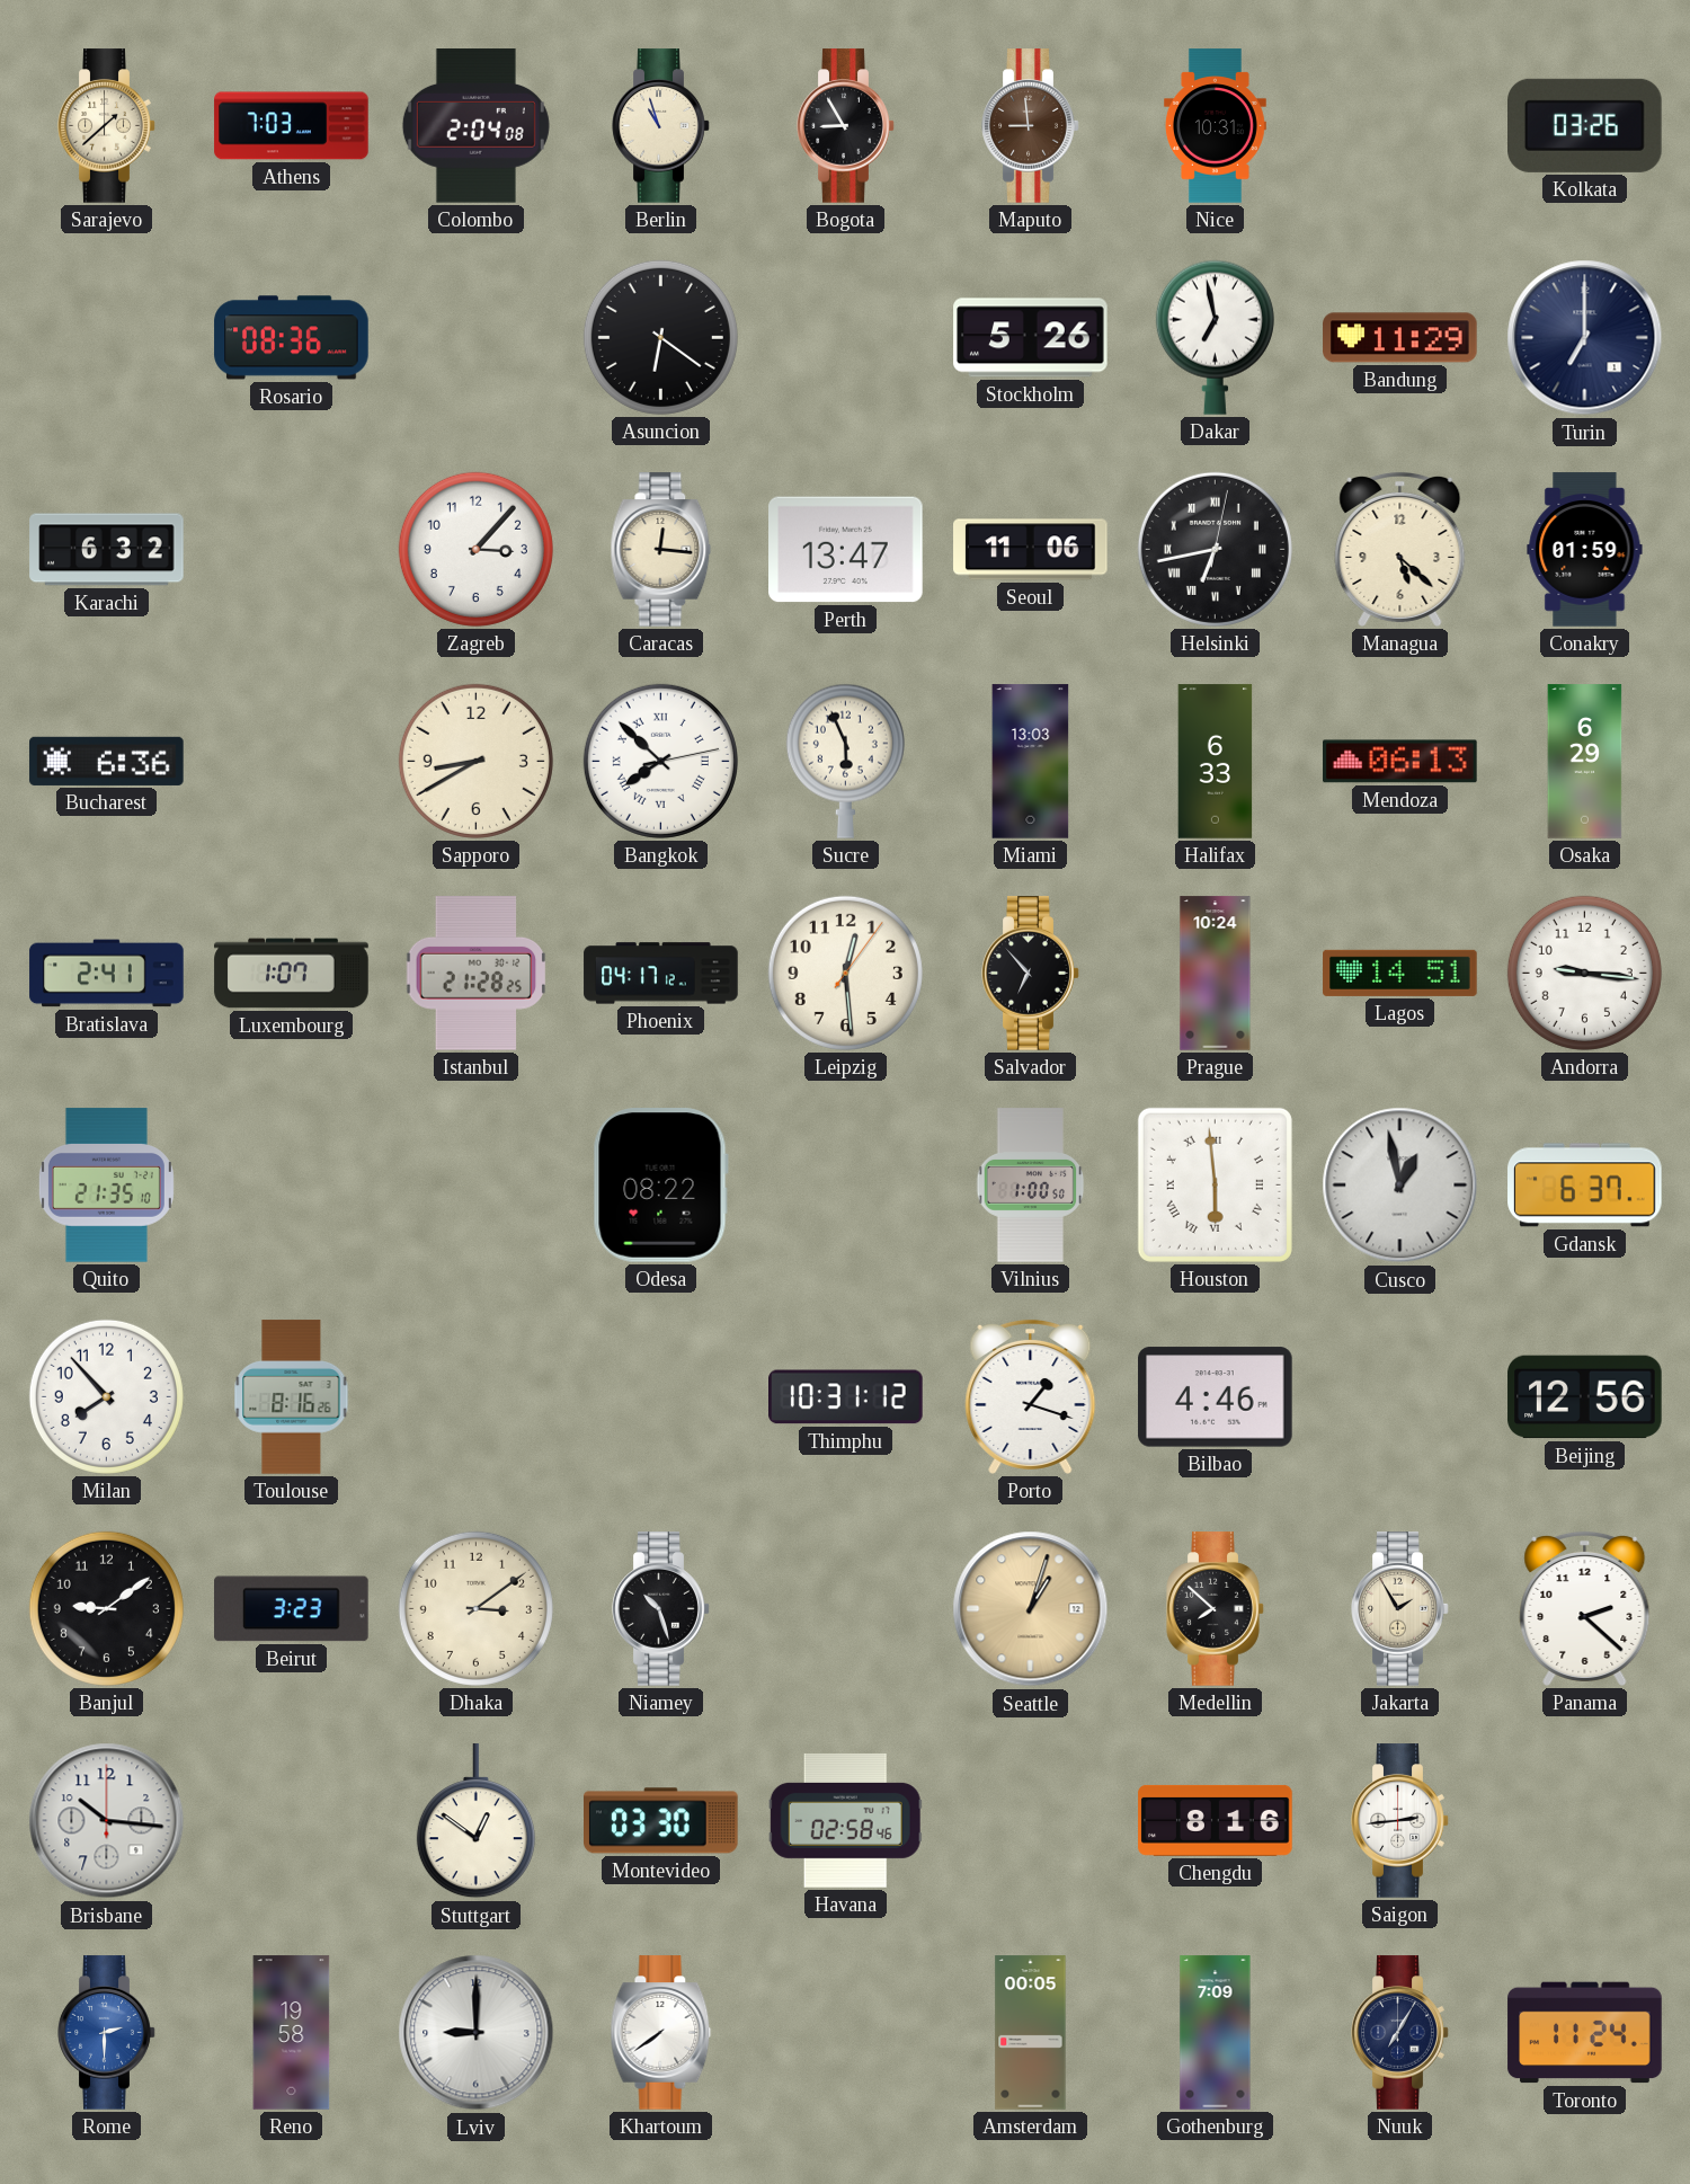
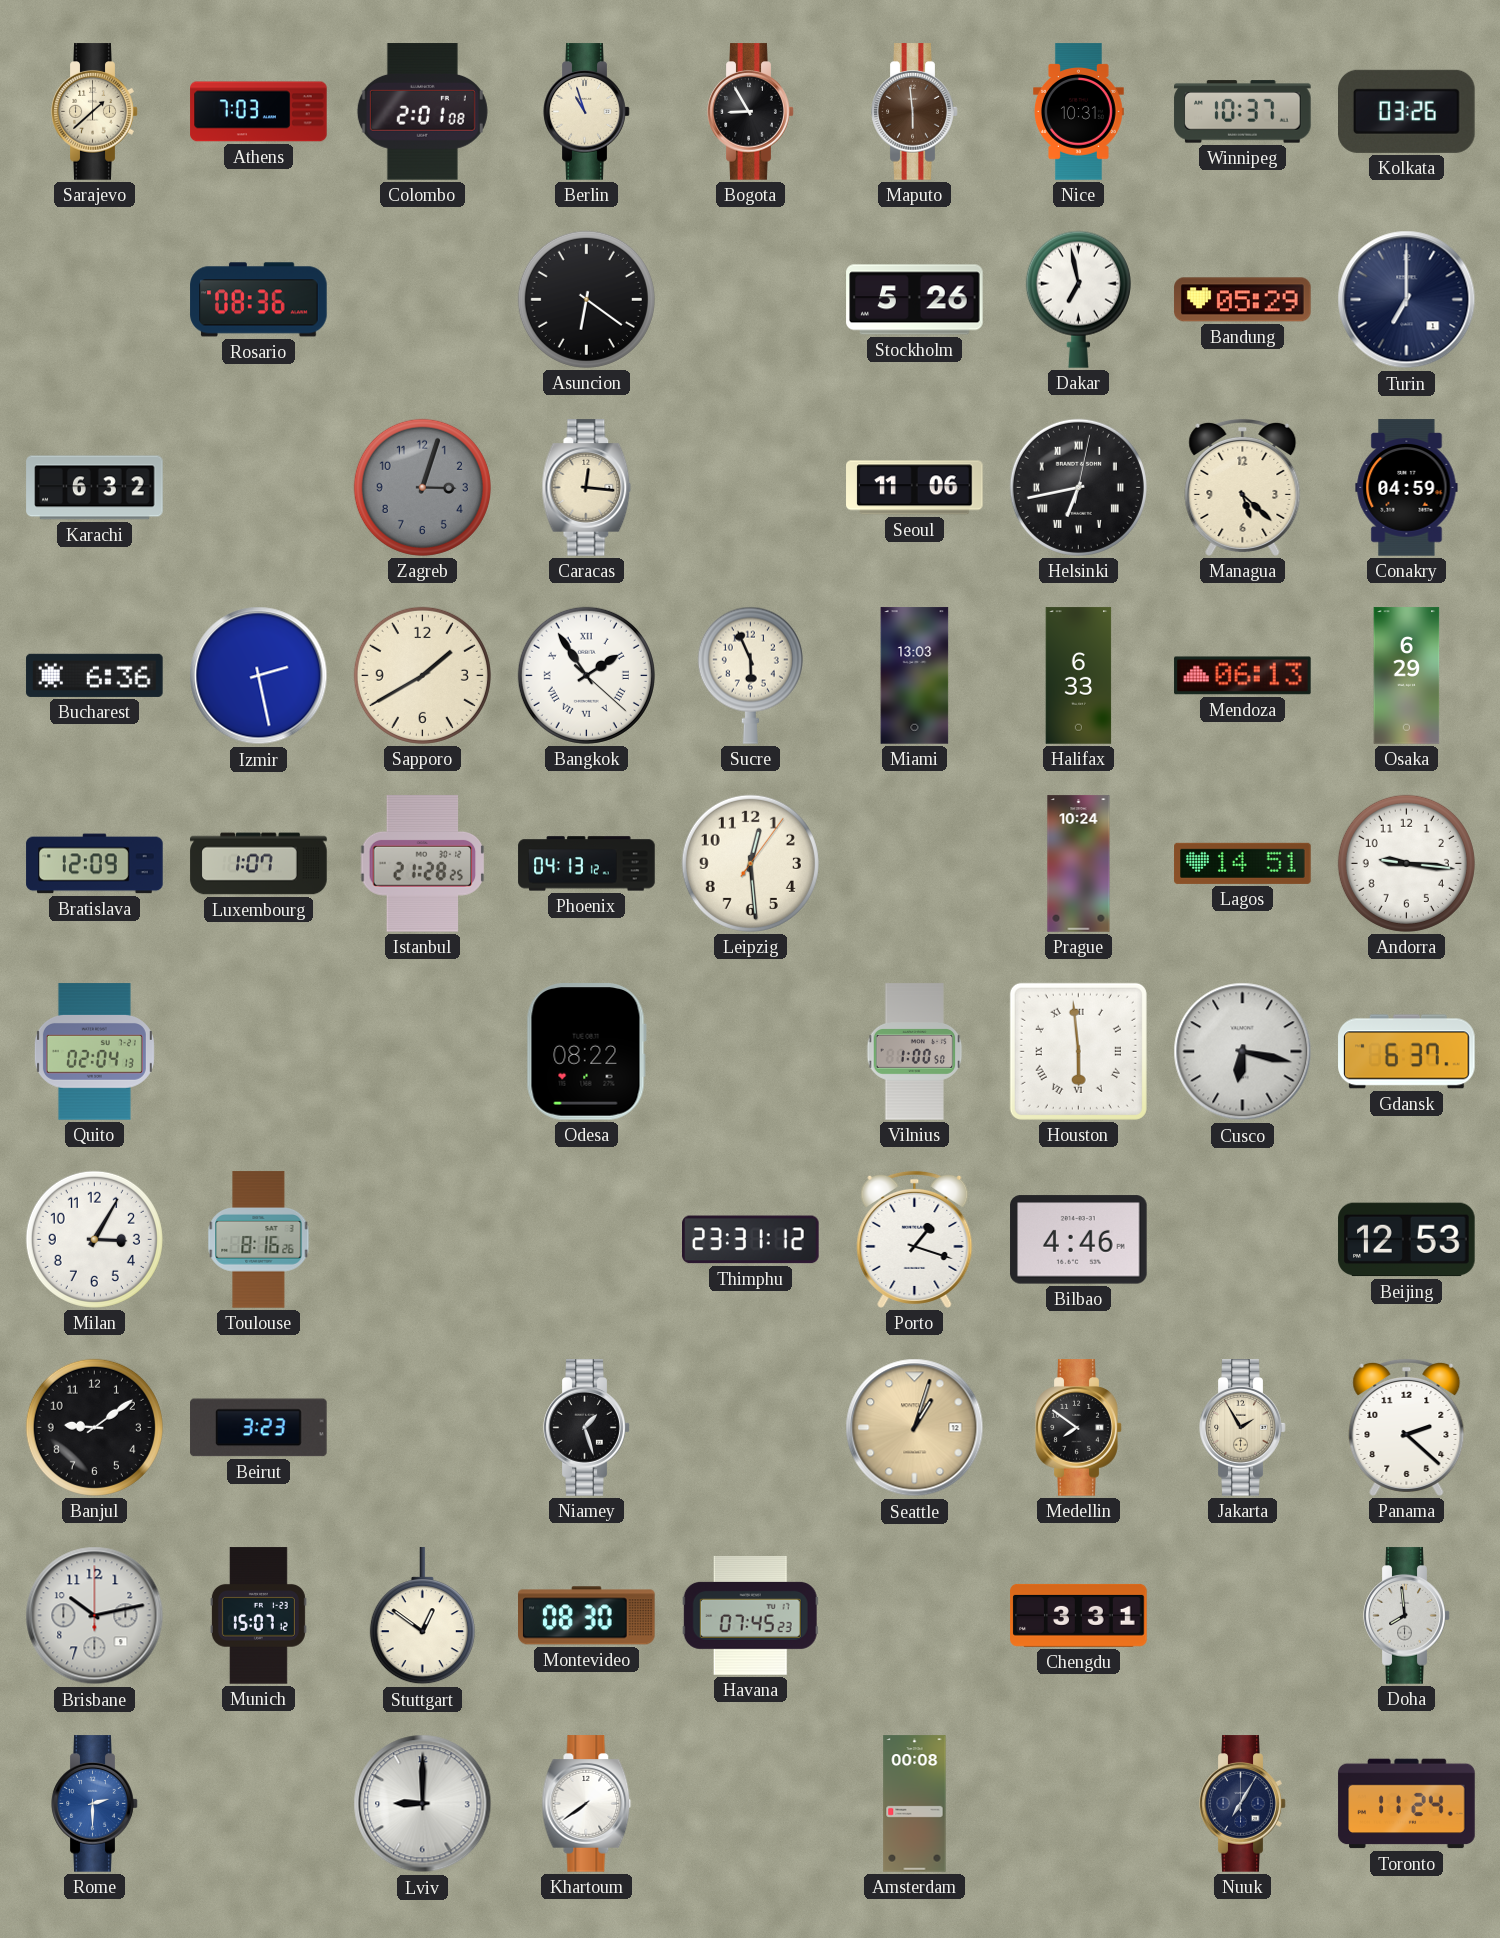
Colombo: 2:04 -> 2:01 (422, 112)
Maputo: 8:59 -> 5:59 (915, 112)
Winnipeg: none -> 10:37 (1243, 112)
Bandung: 11:29 -> 05:29 (1243, 300)
Zagreb: 3:07 -> 3:03 (422, 487)
Zagreb dial: white -> grey (422, 487)
Perth: 13:47 -> none (846, 550)
Conakry: 01:59 -> 04:59 (1407, 488)
Izmir: none -> 2:28 (259, 676)
Sapporo: 8:40 -> 1:40 (422, 675)
Bangkok: 7:52 -> 1:54 (586, 675)
Bratislava: 2:41 -> 12:09 (95, 864)
Phoenix: 04:17 -> 04:13 (587, 864)
Salvador: 6:53 -> none (1031, 974)
Quito: 21:35 -> 02:04 (94, 1052)
Cusco: 12:58 -> 6:17 (1243, 1052)
Milan: 7:53 -> 3:05 (94, 1239)
Thimphu: 10:31 -> 23:31 (751, 1240)
Beijing: 12:56 -> 12:53 (1407, 1240)
Dhaka: 3:09 -> none (475, 1608)
Niamey: 10:27 -> 1:27 (587, 1428)
Medellin: 7:52 -> 7:51 (1079, 1428)
Brisbane: 10:16 -> 10:13 (95, 1616)
Munich: none -> 15:07 (258, 1616)
Montevideo: 03:30 -> 08:30 (587, 1616)
Havana: 02:58 -> 07:45 (750, 1615)
Chengdu: 8:16 -> 3:31 (1079, 1615)
Saigon: 2:44 -> none (1400, 1821)
Doha: none -> 7:59 (1407, 1616)
Reno: 19:58 -> none (292, 2033)
Amsterdam: 00:05 -> 00:08 (915, 1804)
Gothenburg: 7:09 -> none (1216, 2033)
